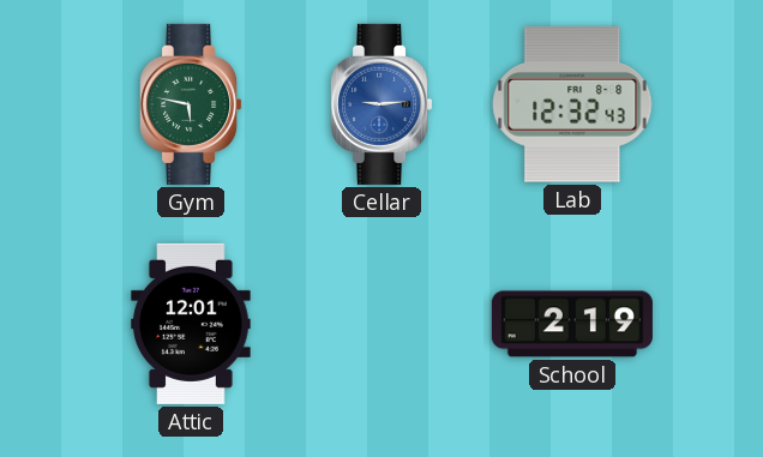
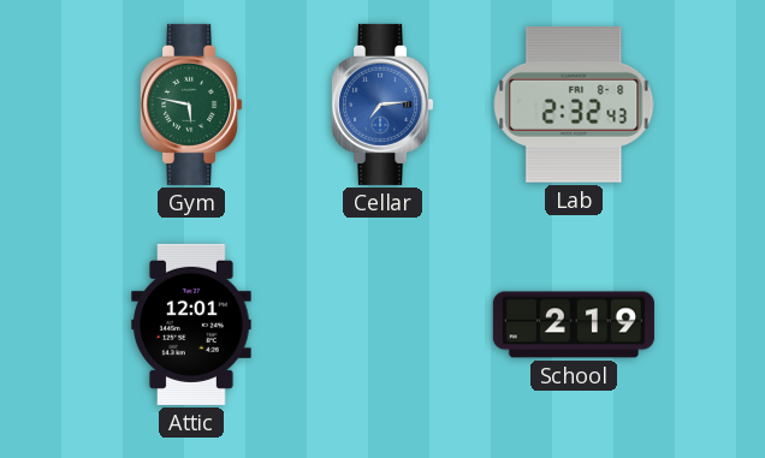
Cellar: 9:14 -> 7:14 (384, 105)
Lab: 12:32 -> 2:32 (574, 106)
